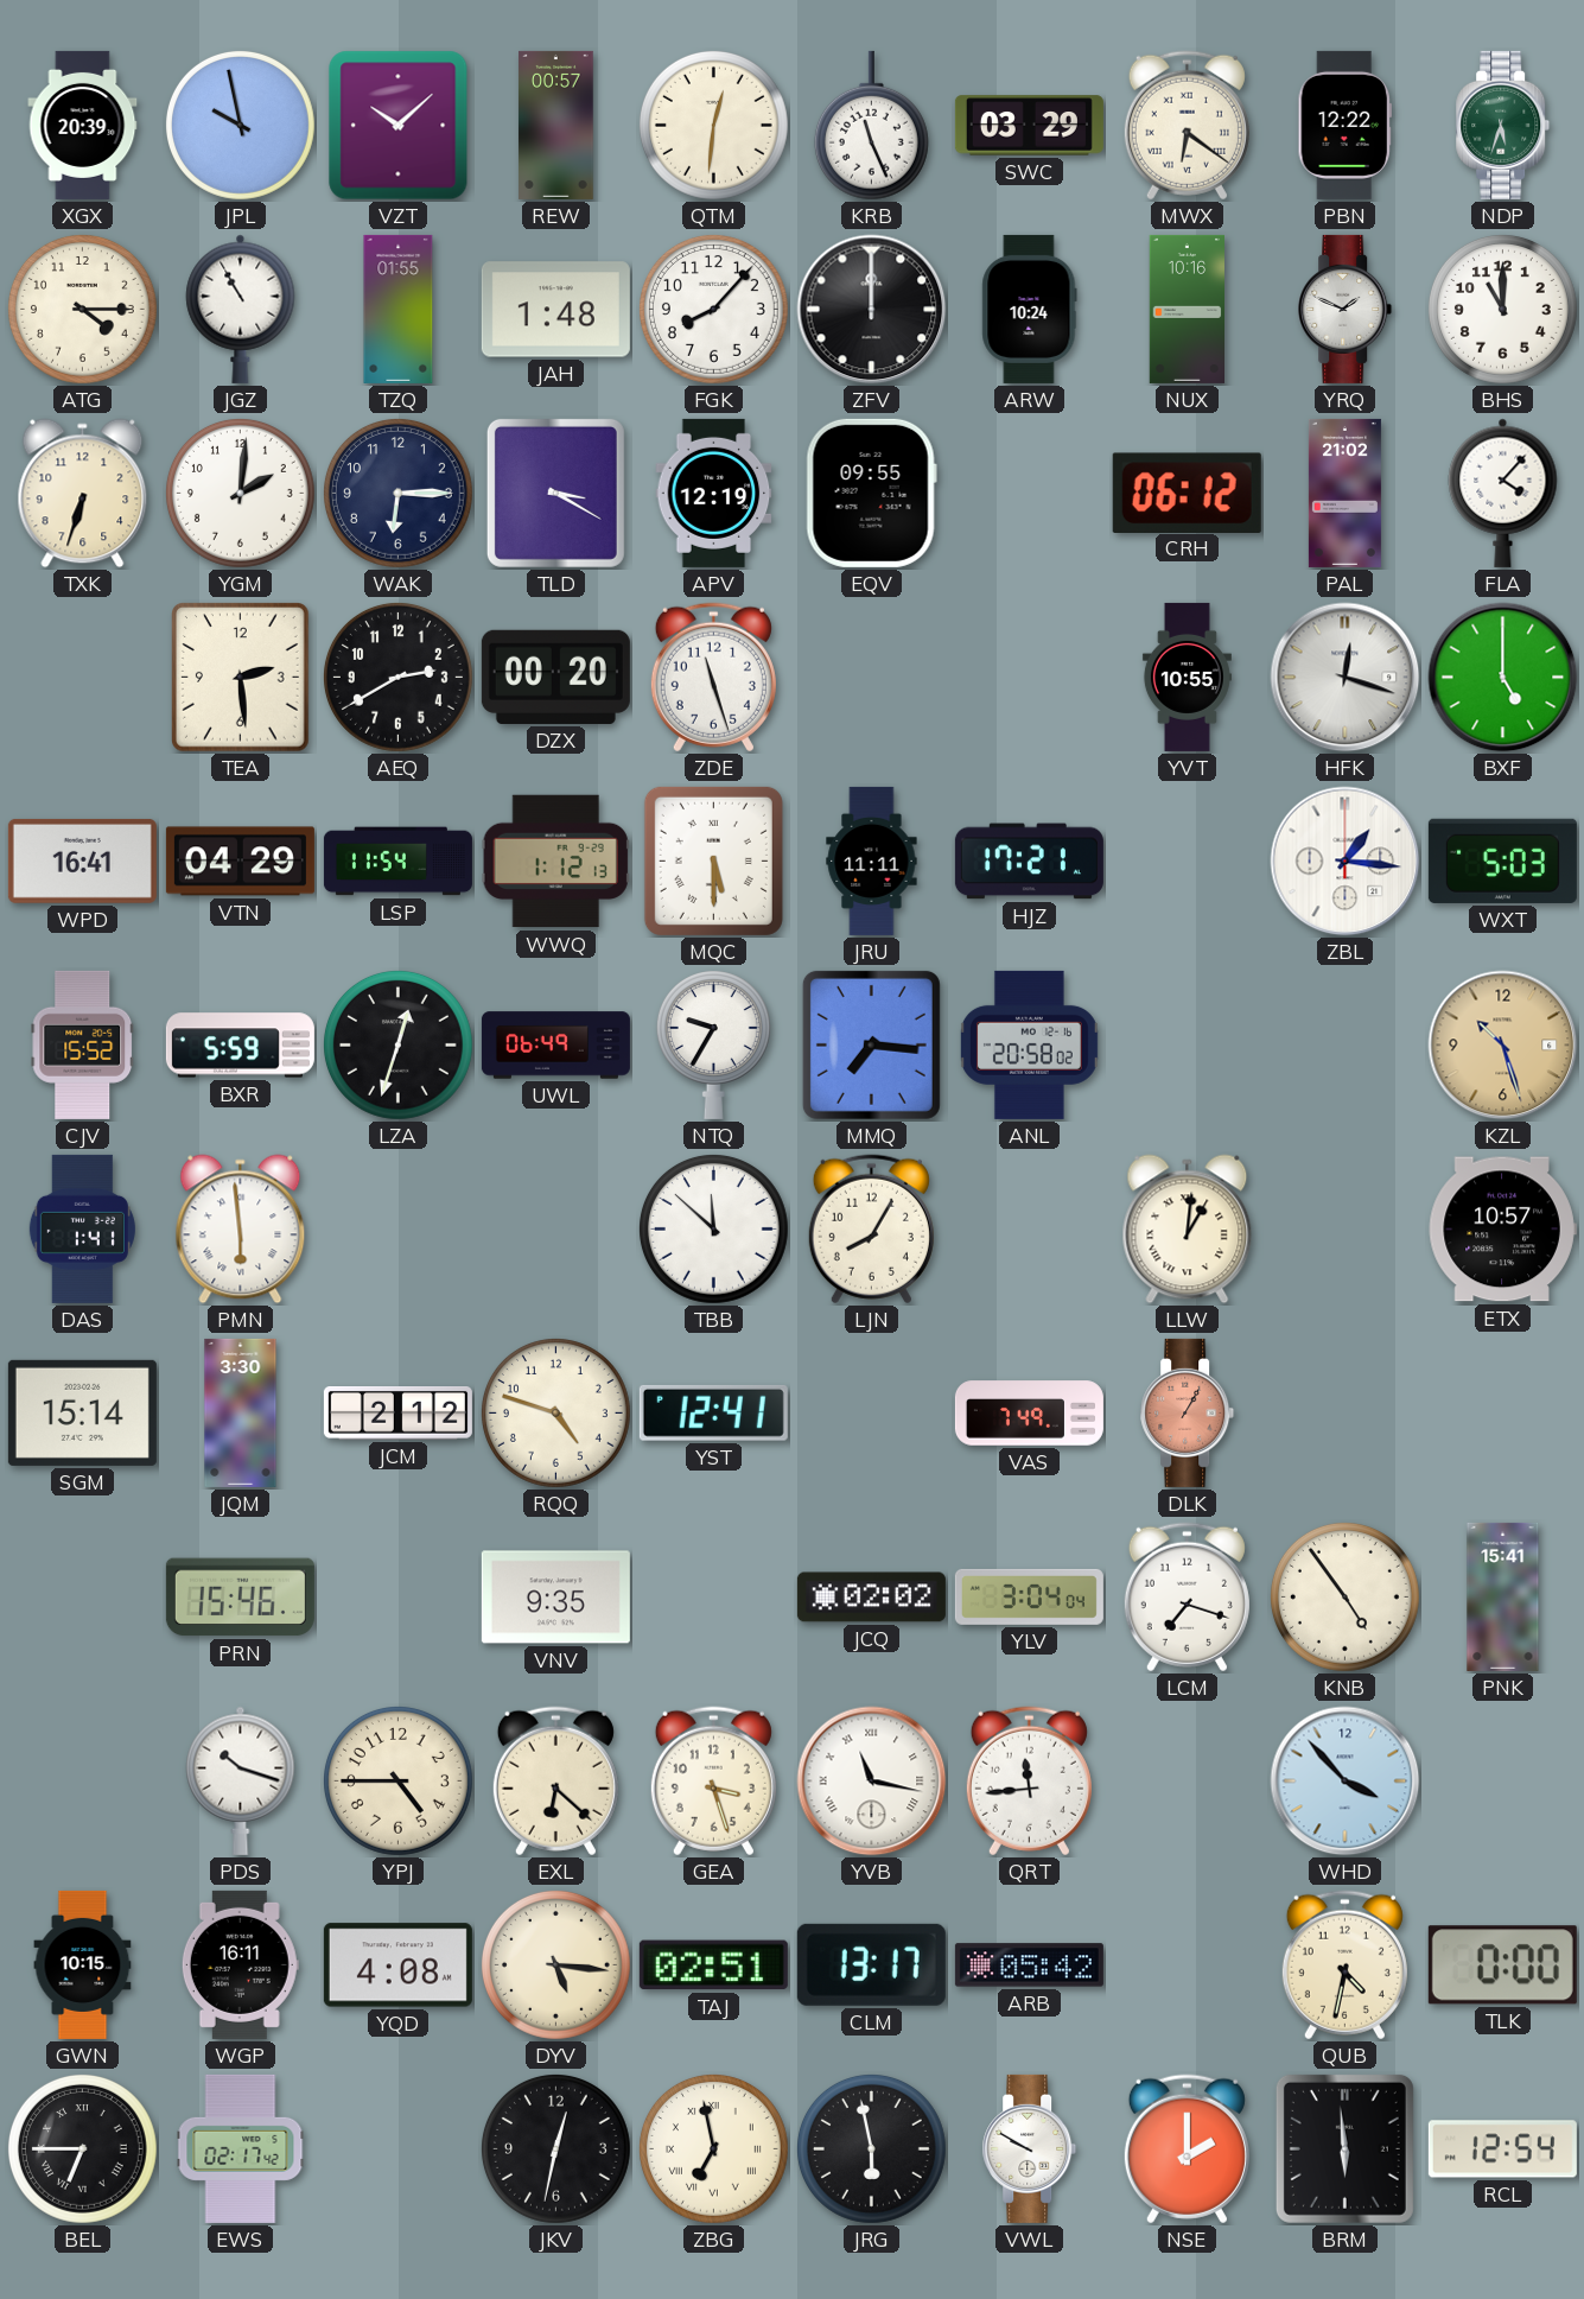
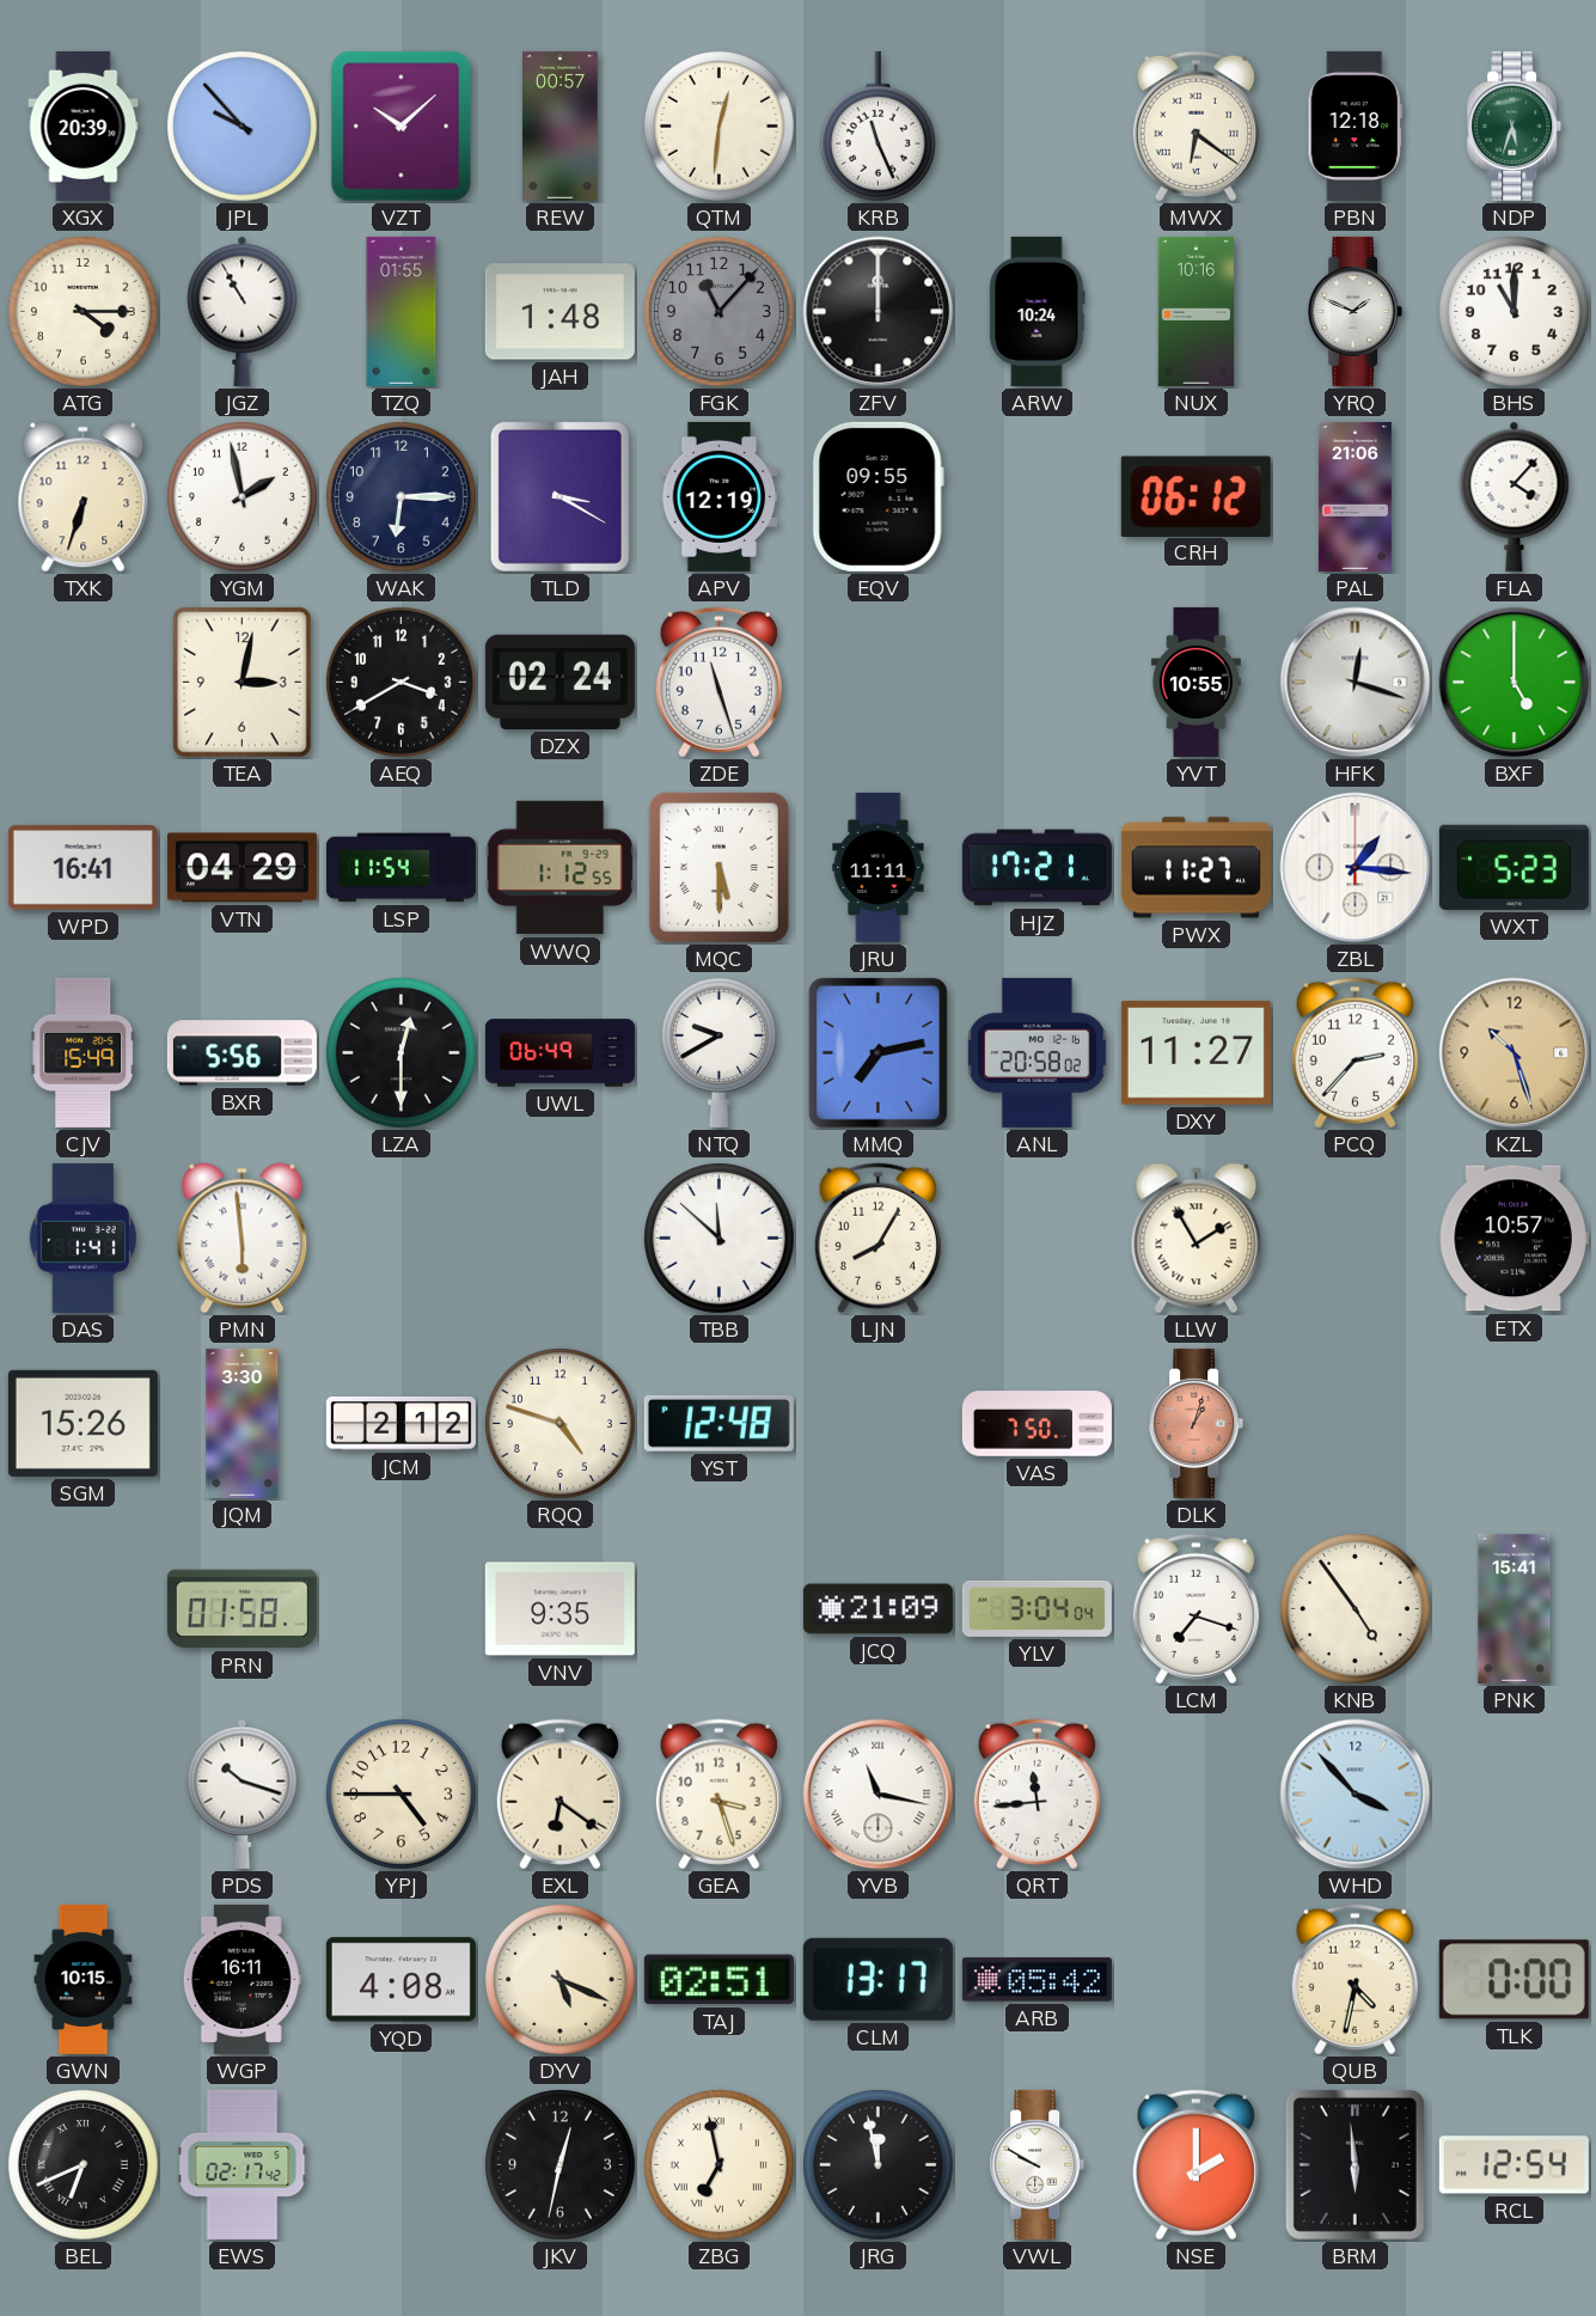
JPL: 9:58 -> 9:53 (241, 126)
SWC: 03:29 -> none (1029, 126)
PBN: 12:22 -> 12:18 (1355, 126)
FGK: 8:07 -> 11:07 (718, 311)
FGK dial: white -> grey (718, 311)
YGM: 2:01 -> 1:58 (241, 496)
PAL: 21:02 -> 21:06 (1355, 496)
TEA: 2:29 -> 3:02 (243, 683)
AEQ: 2:40 -> 3:40 (400, 682)
DZX: 00:20 -> 02:24 (559, 682)
WWQ: 1:12:13 -> 1:12:55 (559, 868)
PWX: none -> 11:27 (1196, 868)
WXT: 5:03 -> 5:23 (1514, 867)
CJV: 15:52 -> 15:49 (84, 1052)
BXR: 5:59 -> 5:56 (241, 1053)
LZA: 12:33 -> 12:30 (400, 1052)
NTQ: 9:35 -> 9:40 (718, 1052)
MMQ: 7:16 -> 7:13 (878, 1052)
DXY: none -> 11:27 (1196, 1052)
PCQ: none -> 2:37 (1355, 1053)
LLW: 1:01 -> 1:55 (1197, 1239)
SGM: 15:14 -> 15:26 (82, 1423)
YST: 12:41 -> 12:48 (718, 1423)
VAS: 7:49 -> 7:50 (1037, 1424)
DLK: 1:05 -> 1:03 (1197, 1423)
PRN: 15:46 -> 01:58 (241, 1609)
JCQ: 02:02 -> 21:09 (878, 1609)
EXL: 6:22 -> 6:21 (559, 1795)
DYV: 5:16 -> 5:19 (559, 1979)
BEL: 6:45 -> 6:41 (82, 2164)
JRG: 5:58 -> 11:58 (878, 2164)
